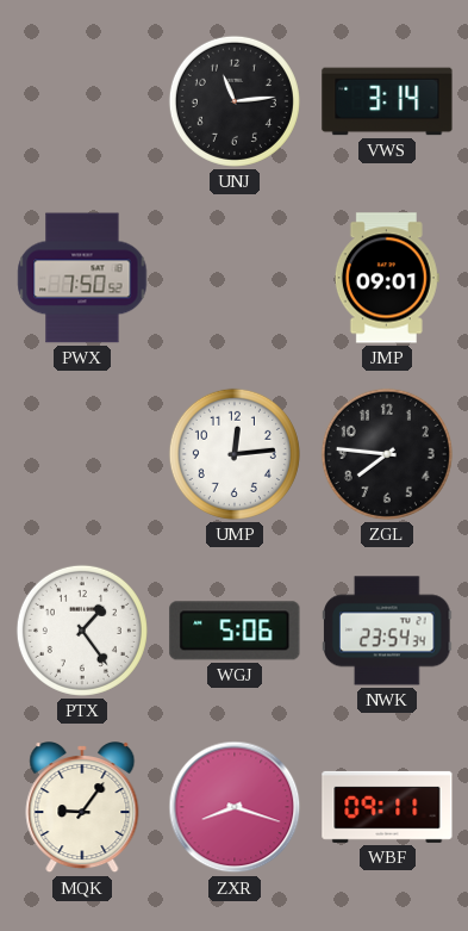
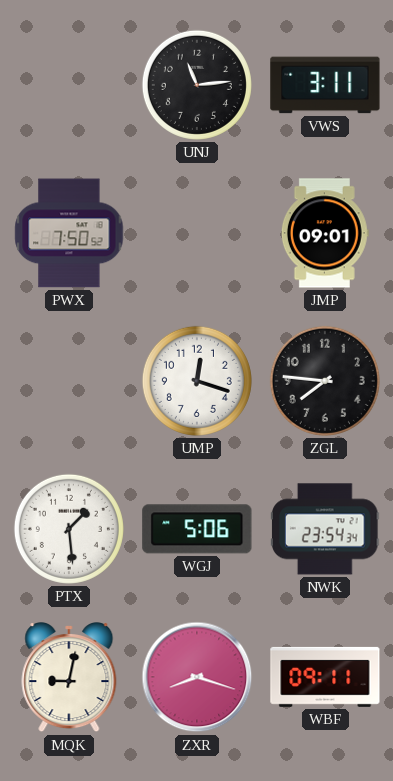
VWS: 3:14 -> 3:11 (325, 85)
UMP: 12:14 -> 12:18 (197, 381)
PTX: 1:24 -> 1:29 (69, 529)
MQK: 9:06 -> 9:02 (69, 678)
